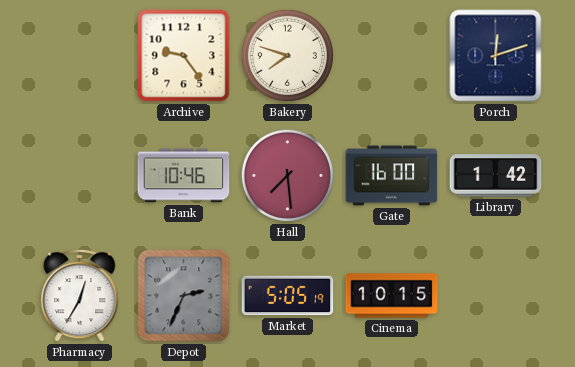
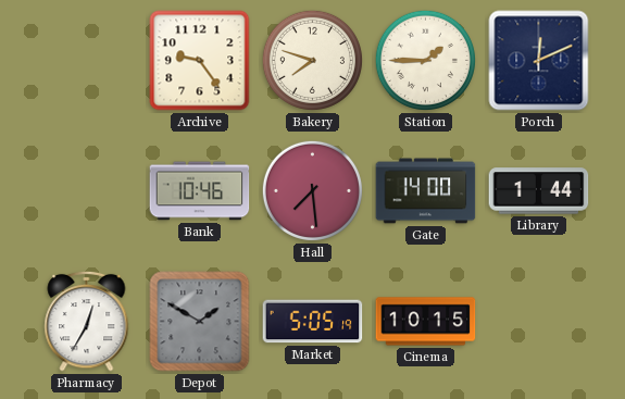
Station: none -> 1:45 (425, 60)
Porch: 12:12 -> 12:11 (539, 61)
Gate: 16:00 -> 14:00 (426, 191)
Library: 1:42 -> 1:44 (539, 191)
Depot: 2:34 -> 1:50 (200, 322)
